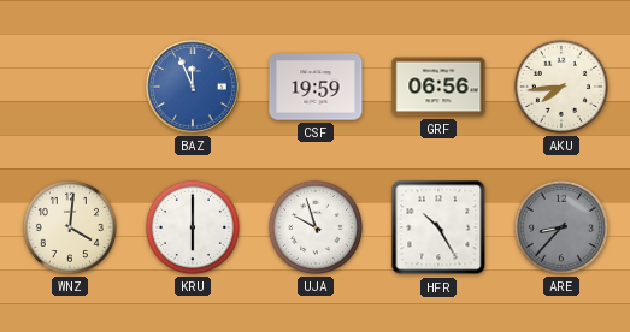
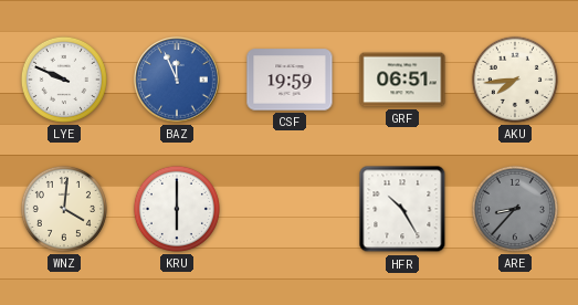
LYE: none -> 9:49 (64, 80)
GRF: 06:56 -> 06:51 (402, 80)
UJA: 9:57 -> none (316, 227)
